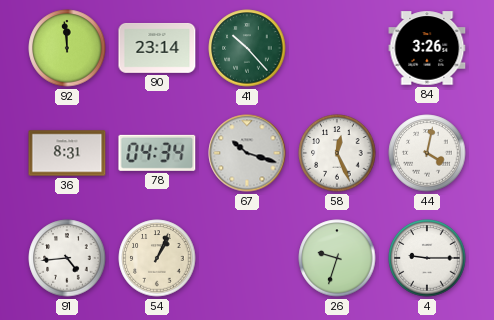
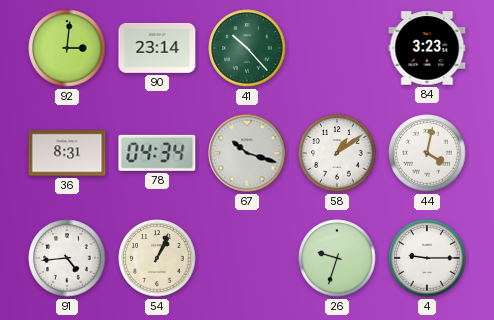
92: 11:59 -> 3:01 (67, 48)
84: 3:26 -> 3:23 (427, 48)
58: 12:26 -> 1:09 (337, 153)
